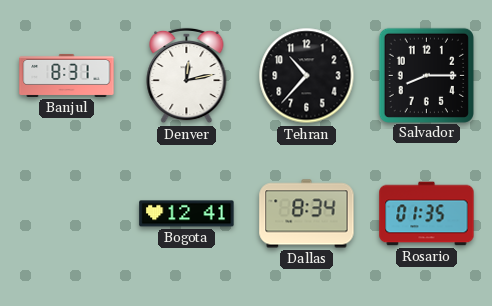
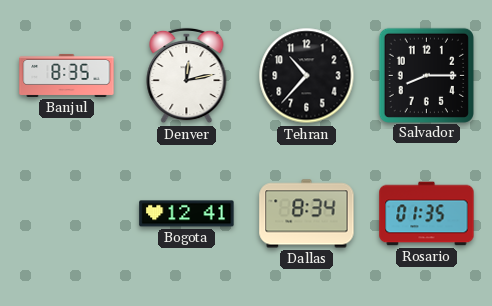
Banjul: 8:31 -> 8:35 (67, 75)
